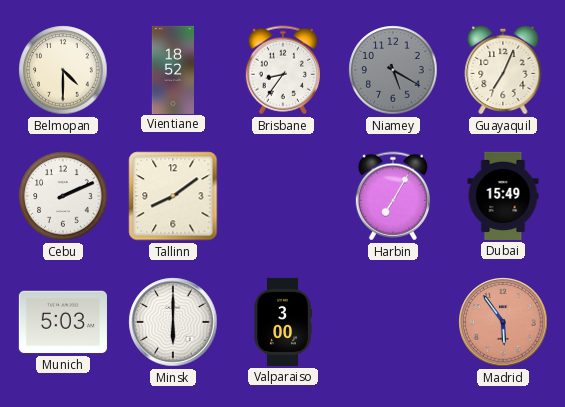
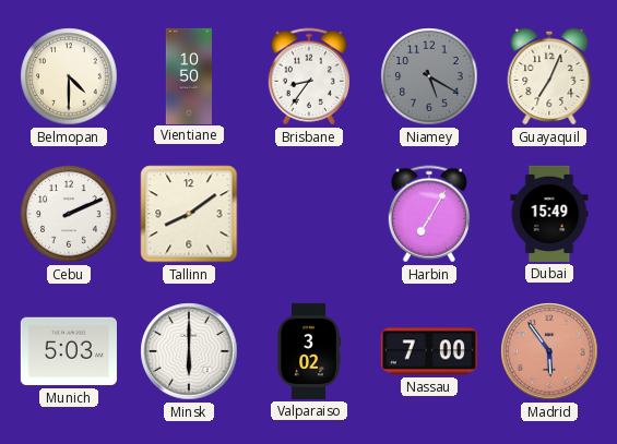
Vientiane: 18:52 -> 10:50 (189, 75)
Valparaiso: 3:00 -> 3:02 (309, 351)
Nassau: none -> 7:00 (429, 351)
